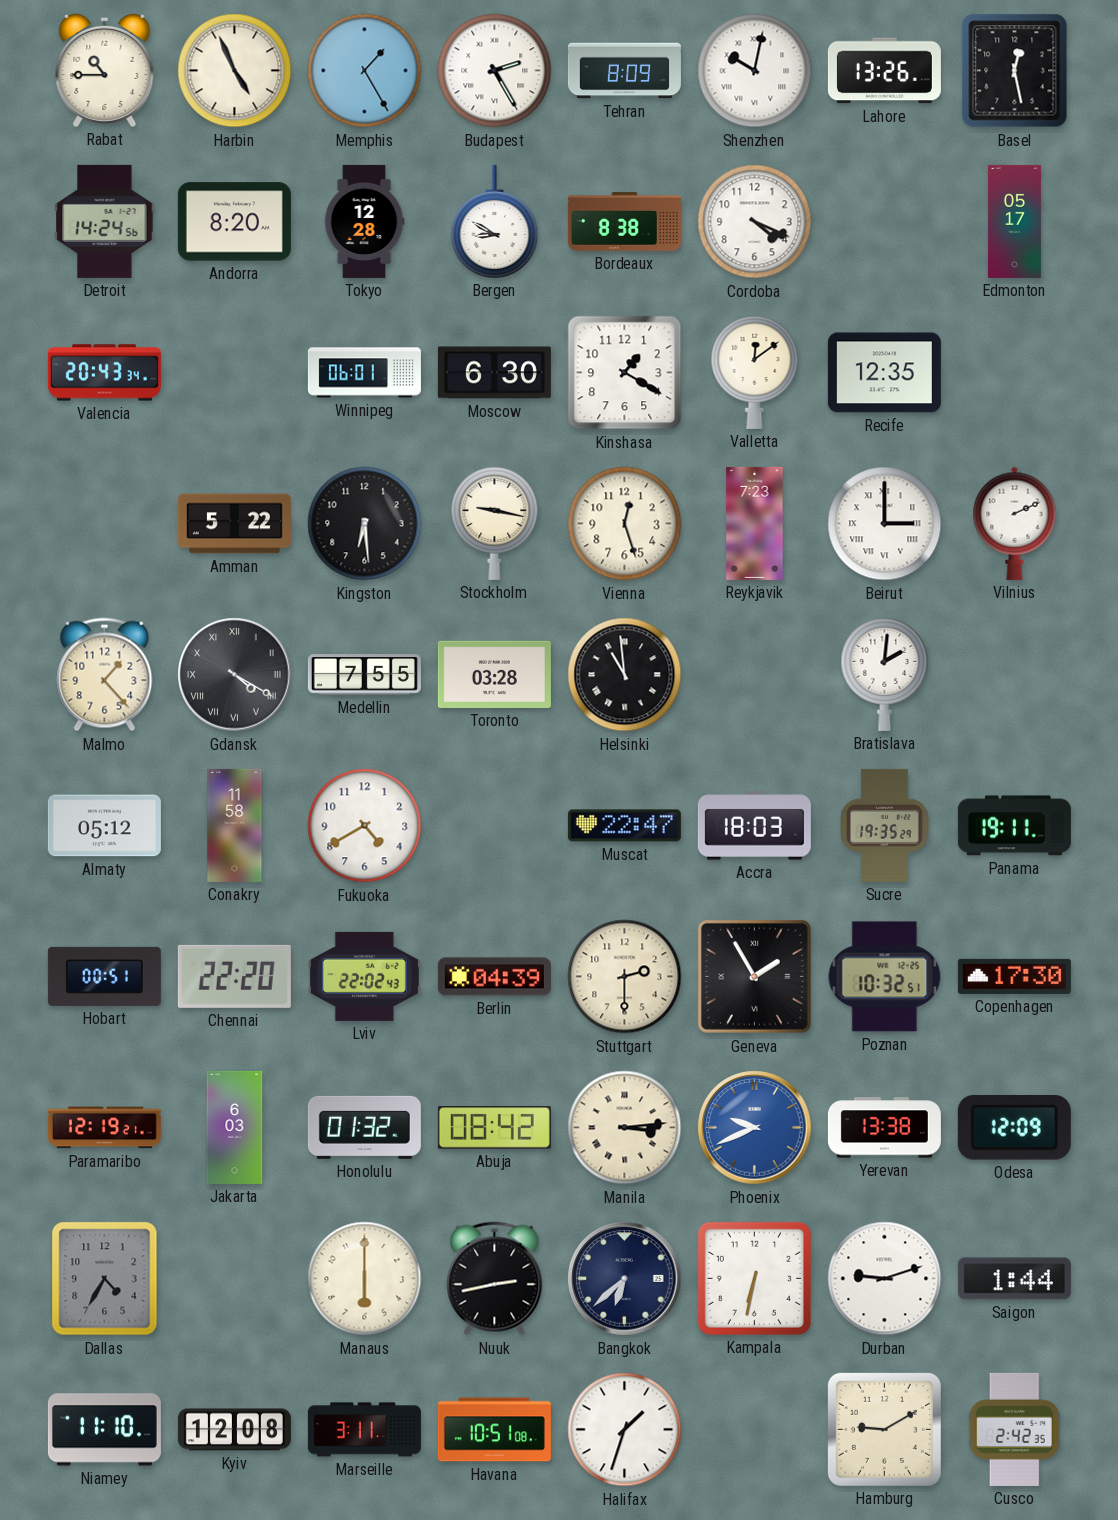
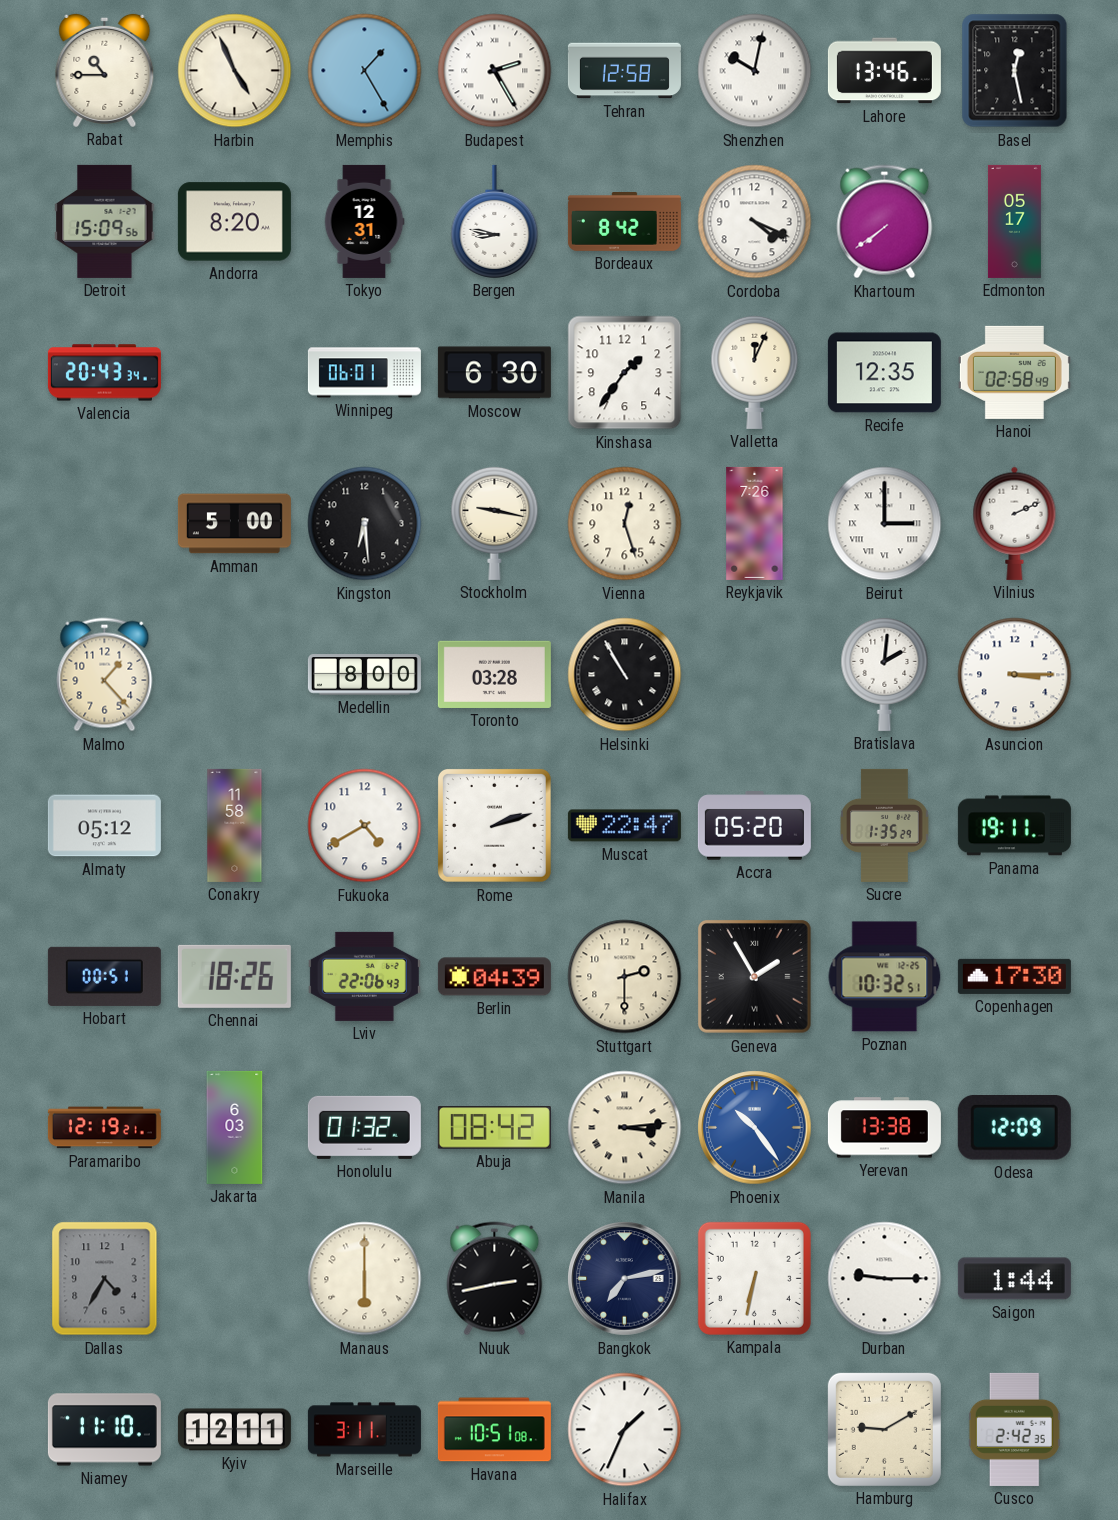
Tehran: 8:09 -> 12:58 (624, 71)
Lahore: 13:26 -> 13:46 (884, 71)
Detroit: 14:24 -> 15:09 (105, 221)
Tokyo: 12:28 -> 12:31 (364, 221)
Bergen: 8:50 -> 8:47 (495, 221)
Bordeaux: 8:38 -> 8:42 (624, 222)
Khartoum: none -> 7:39 (885, 222)
Kinshasa: 1:20 -> 1:36 (625, 373)
Valletta: 12:09 -> 12:04 (755, 372)
Hanoi: none -> 02:58 (1014, 372)
Amman: 5:22 -> 5:00 (234, 524)
Reykjavik: 7:23 -> 7:26 (755, 523)
Gdansk: 4:20 -> none (235, 675)
Medellin: 7:55 -> 8:00 (364, 675)
Helsinki: 10:59 -> 10:55 (625, 675)
Asuncion: none -> 3:15 (1015, 675)
Rome: none -> 2:12 (495, 826)
Accra: 18:03 -> 05:20 (754, 826)
Sucre: 19:35 -> 1:35 (885, 825)
Chennai: 22:20 -> 18:26 (234, 976)
Lviv: 22:02 -> 22:06 (364, 976)
Phoenix: 9:41 -> 10:24 (755, 1128)
Bangkok: 6:38 -> 7:13 (625, 1279)
Durban: 9:12 -> 9:15 (885, 1279)
Kyiv: 12:08 -> 12:11 (234, 1430)
Halifax: 1:33 -> 1:34 (625, 1430)
